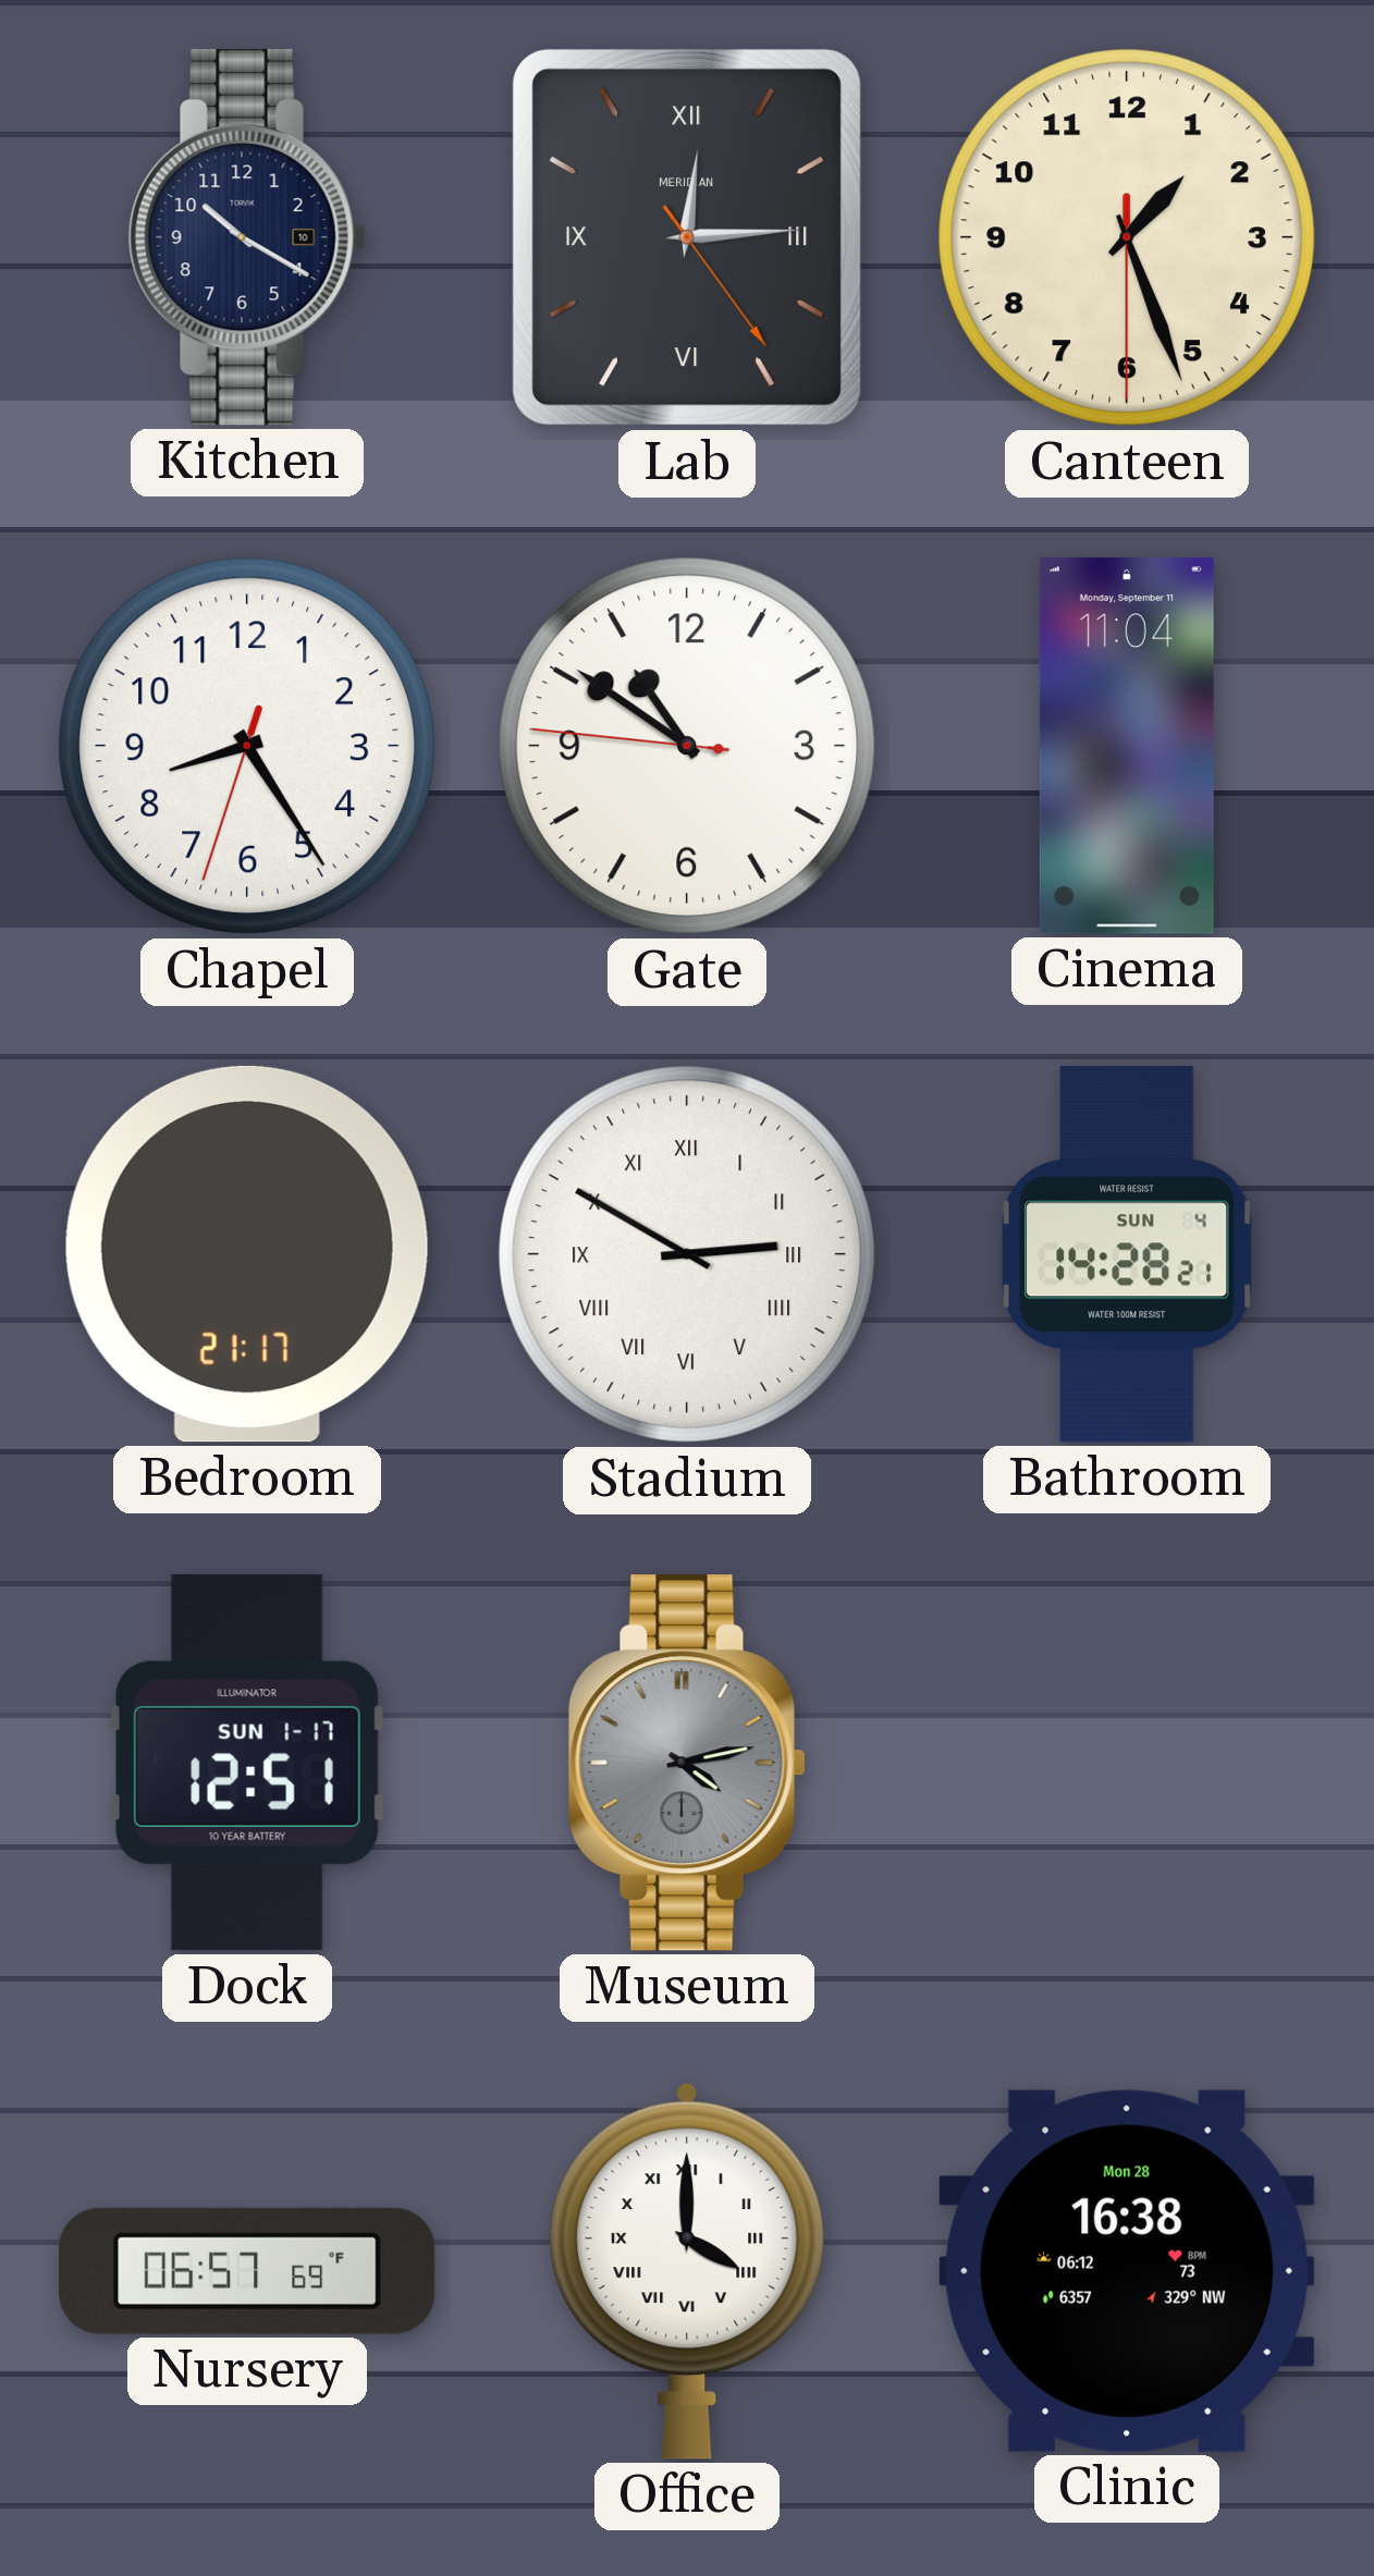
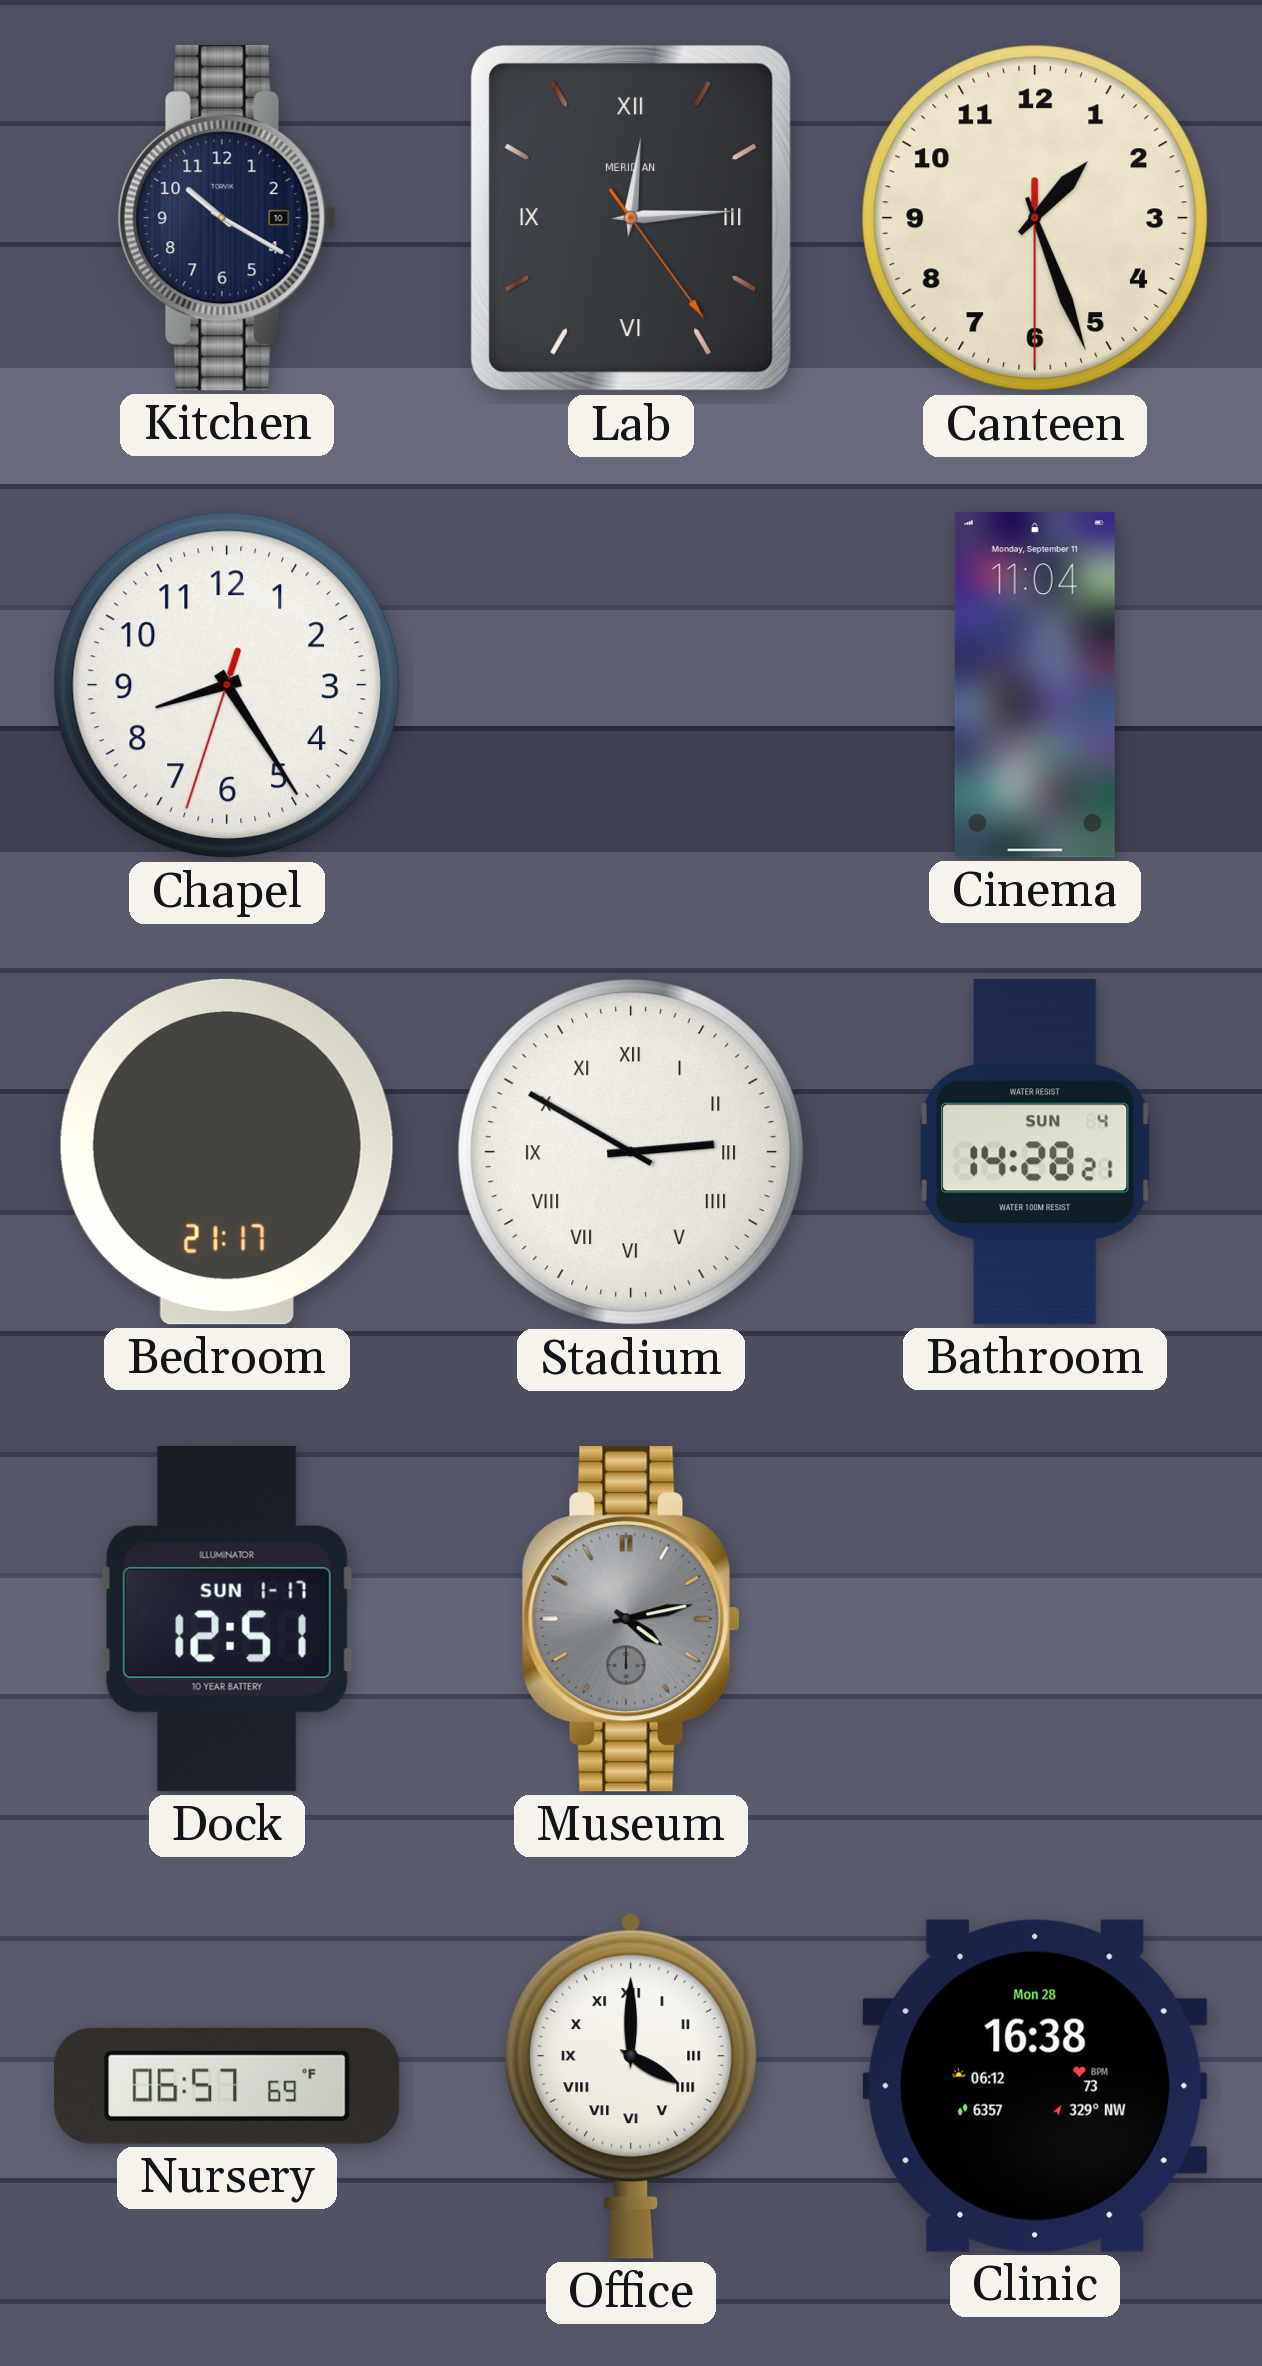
Gate: 10:50 -> none (687, 746)
